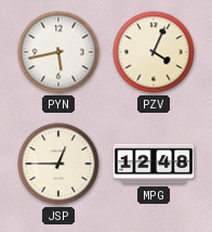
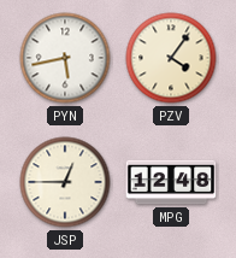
PZV: 4:04 -> 4:06 (171, 58)
